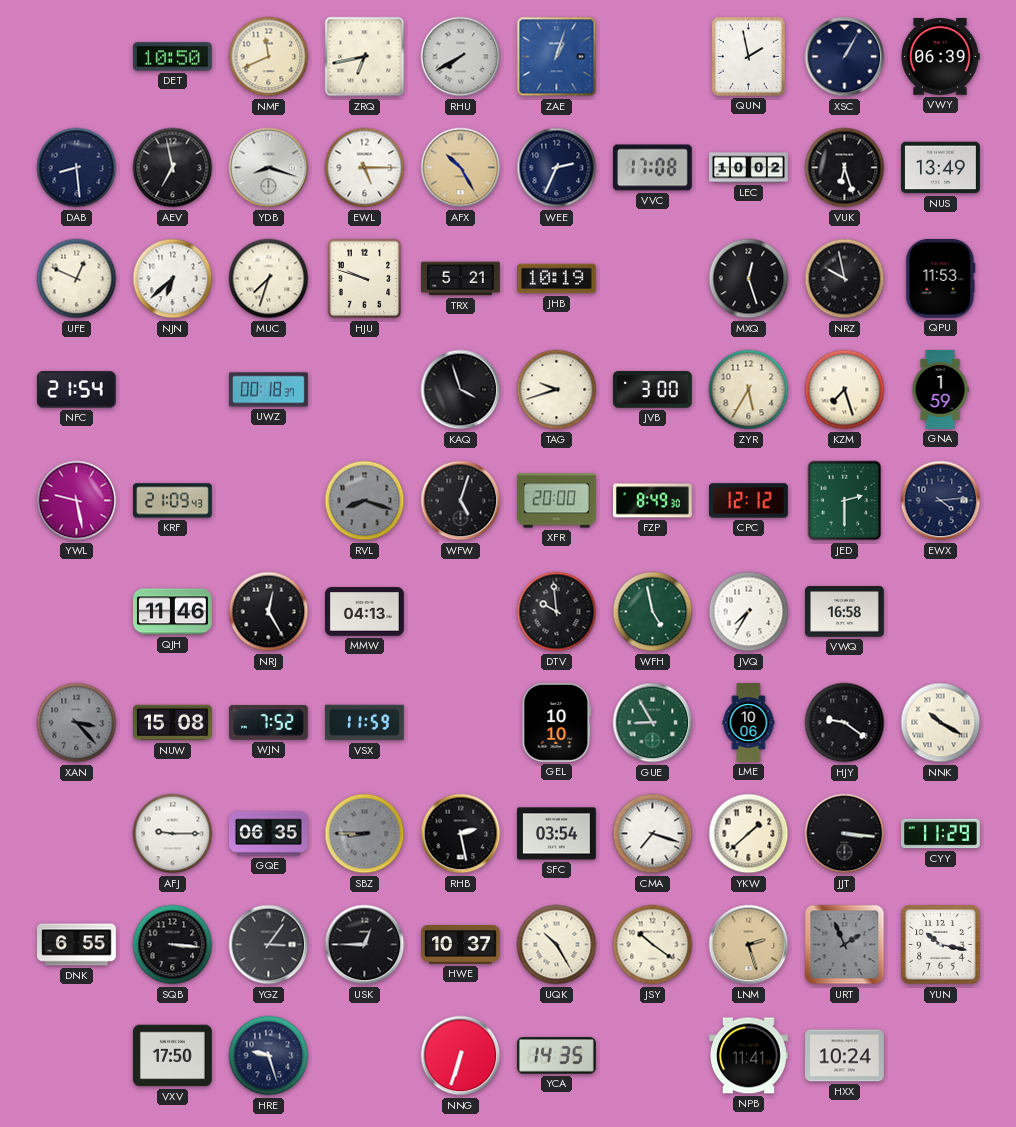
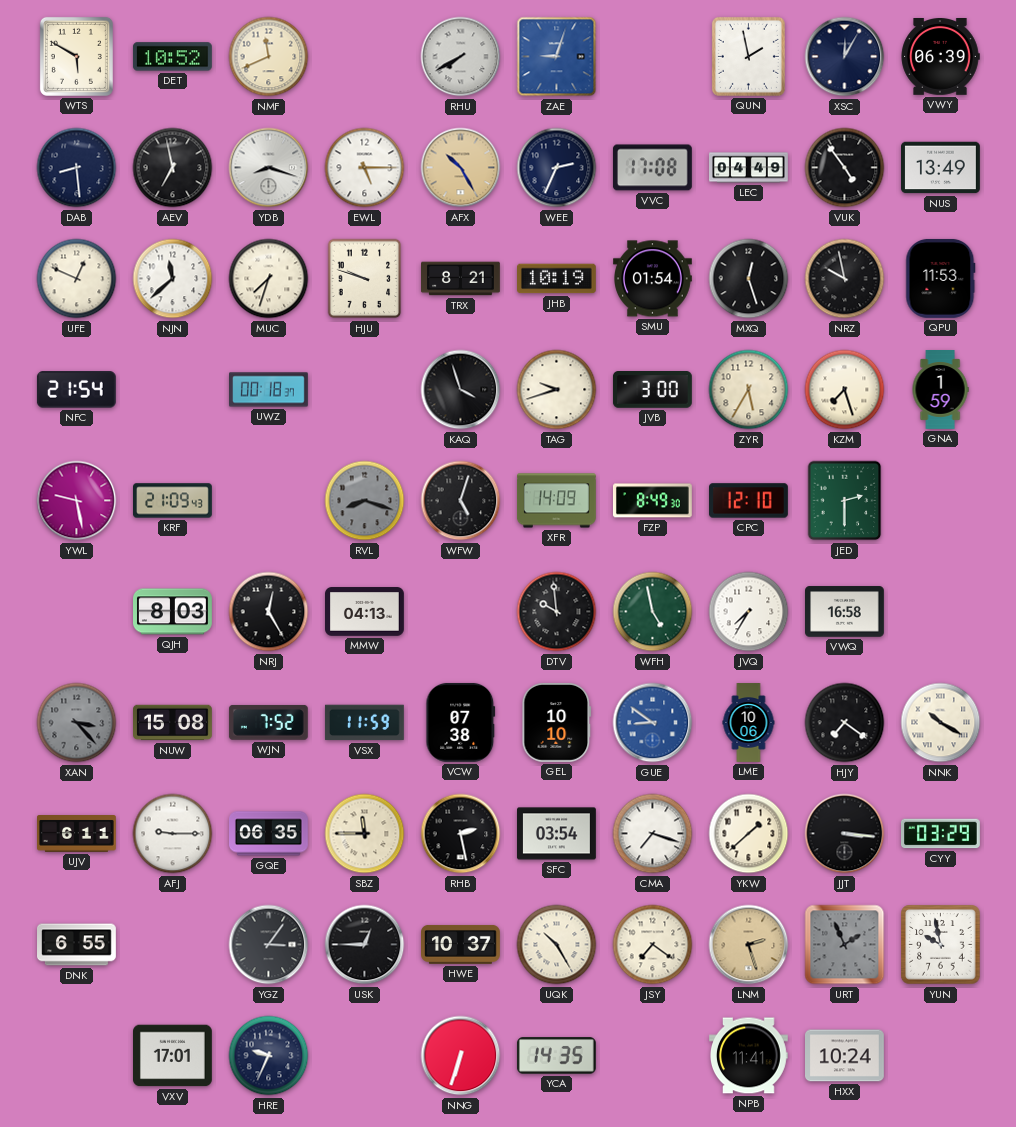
WTS: none -> 5:50 (76, 56)
DET: 10:50 -> 10:52 (172, 57)
ZRQ: 6:43 -> none (365, 57)
ZAE: 1:03 -> 9:03 (557, 57)
XSC: 1:05 -> 12:05 (845, 57)
LEC: 10:02 -> 04:49 (749, 168)
VUK: 6:27 -> 4:54 (845, 168)
NJN: 6:38 -> 11:38 (173, 279)
TRX: 5:21 -> 8:21 (461, 279)
SMU: none -> 01:54 (653, 279)
XFR: 20:00 -> 14:09 (557, 501)
CPC: 12:12 -> 12:10 (749, 501)
EWX: 4:14 -> none (941, 501)
QJH: 11:46 -> 8:03 (173, 612)
VCW: none -> 07:38 (461, 722)
GUE: 8:55 -> 8:51 (653, 723)
GUE dial: green -> blue (653, 723)
HJY: 9:21 -> 7:21 (845, 723)
UJV: none -> 6:11 (77, 834)
SBZ: 8:45 -> 11:45 (365, 834)
SBZ dial: grey -> cream (365, 834)
CYY: 11:29 -> 03:29 (941, 834)
SQB: 3:16 -> none (173, 945)
JSY: 10:21 -> 7:21 (653, 945)
YUN: 10:17 -> 9:58 (941, 945)
VXV: 17:50 -> 17:01 (173, 1056)
HRE: 9:27 -> 9:34 (269, 1056)
